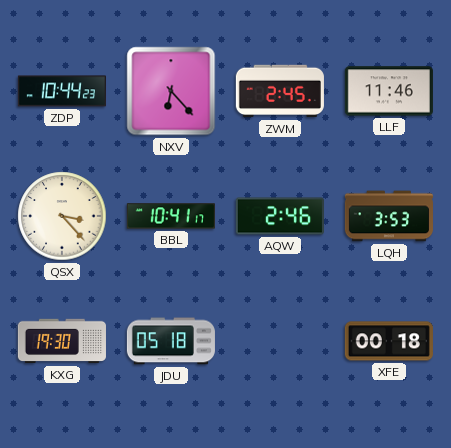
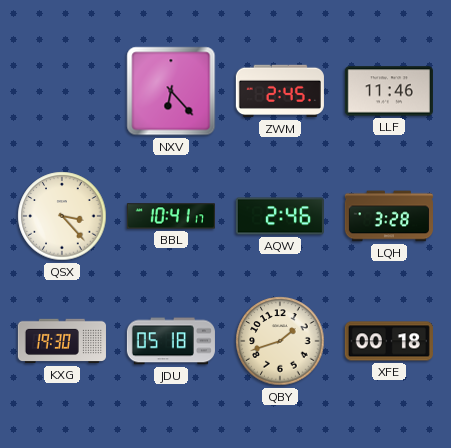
ZDP: 10:44 -> none (62, 91)
LQH: 3:53 -> 3:28 (389, 216)
QBY: none -> 1:42 (280, 341)
